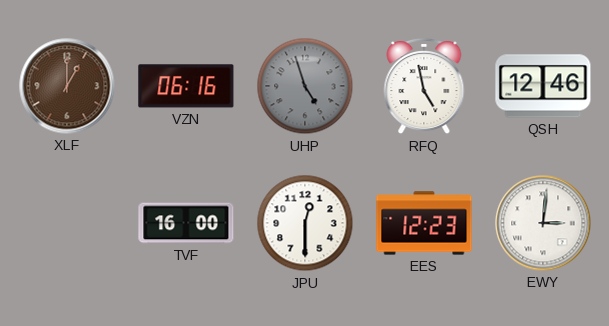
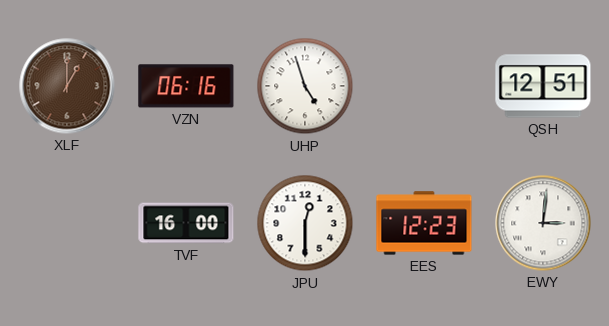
UHP dial: grey -> white (305, 86)
RFQ: 4:58 -> none (424, 86)
QSH: 12:46 -> 12:51 (543, 86)
